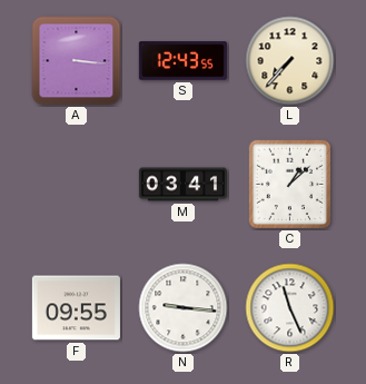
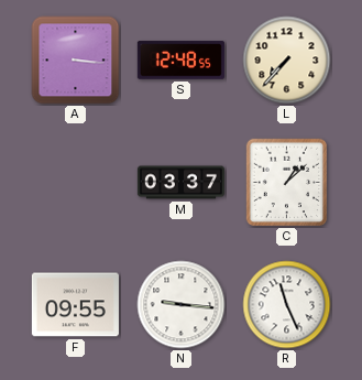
S: 12:43 -> 12:48 (180, 61)
M: 03:41 -> 03:37 (180, 183)
